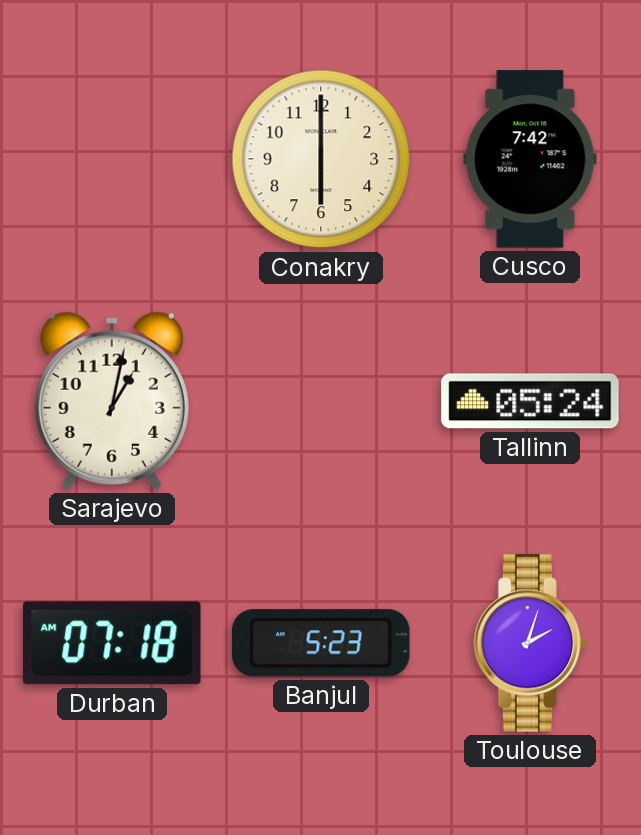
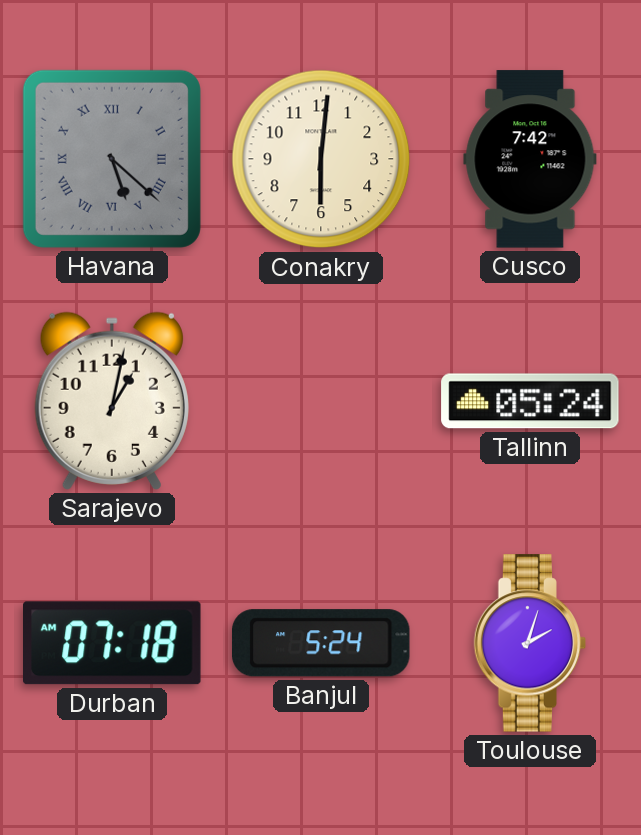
Havana: none -> 5:22 (112, 159)
Conakry: 6:00 -> 6:01 (321, 159)
Banjul: 5:23 -> 5:24 (321, 643)
